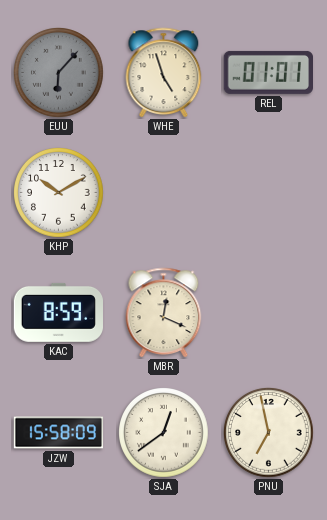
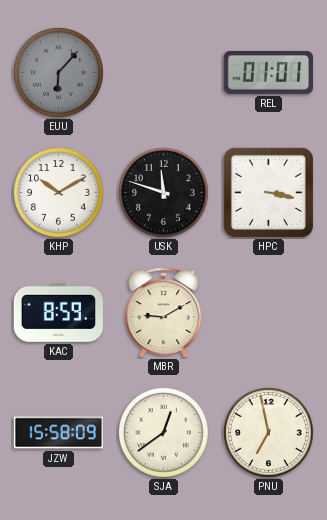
WHE: 4:57 -> none (164, 73)
USK: none -> 11:48 (164, 193)
HPC: none -> 3:17 (268, 192)
MBR: 12:19 -> 9:10 (164, 313)
